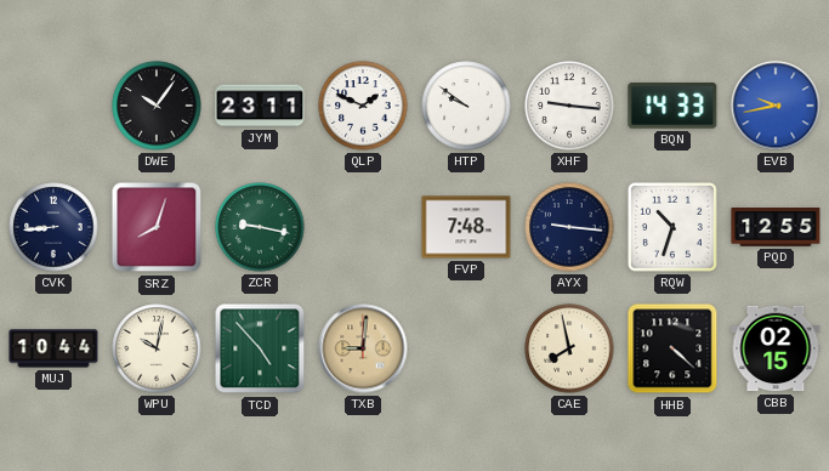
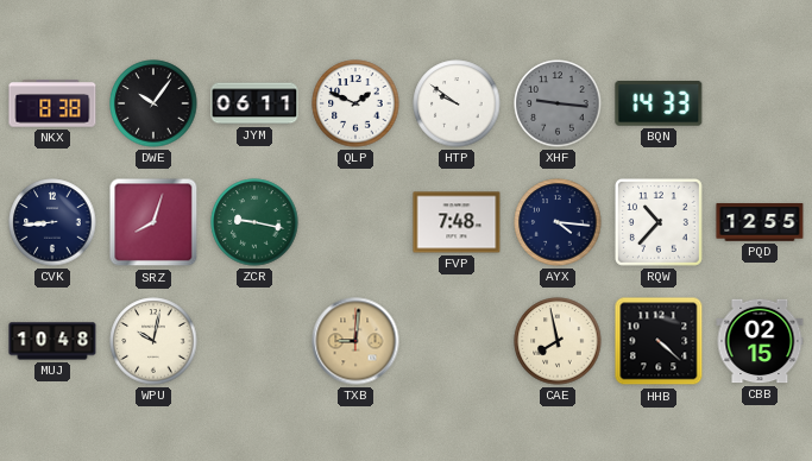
NKX: none -> 8:38 (52, 103)
JYM: 23:11 -> 06:11 (254, 103)
XHF dial: white -> grey (558, 103)
EVB: 9:43 -> none (776, 106)
AYX: 9:16 -> 4:16 (558, 222)
RQW: 10:33 -> 10:37 (659, 222)
MUJ: 10:44 -> 10:48 (52, 341)
TCD: 4:53 -> none (260, 348)
